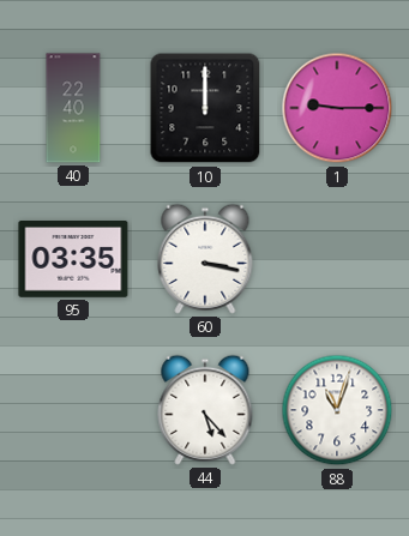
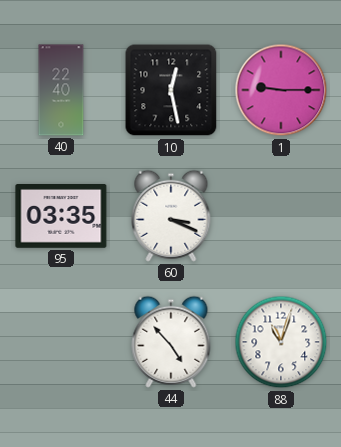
10: 12:00 -> 12:28 (171, 90)
60: 3:17 -> 3:19 (171, 216)
44: 5:23 -> 4:53 (171, 342)
